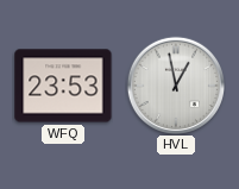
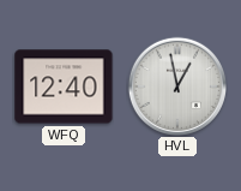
WFQ: 23:53 -> 12:40 (64, 86)
